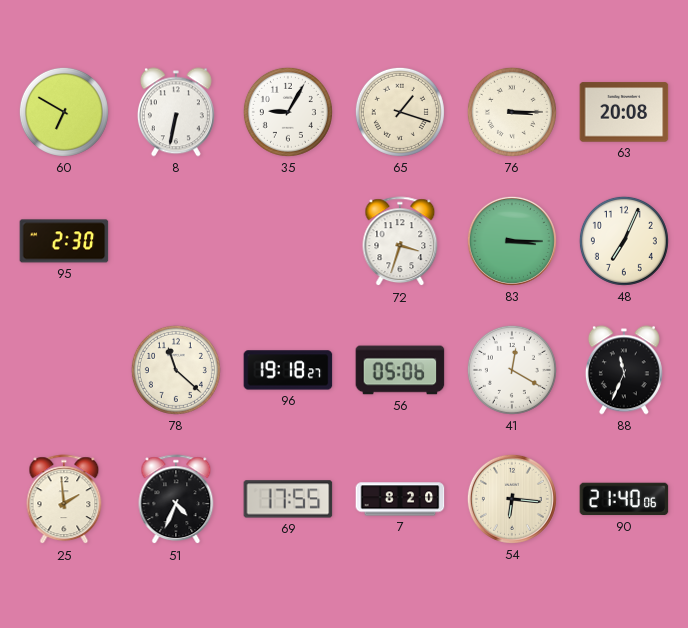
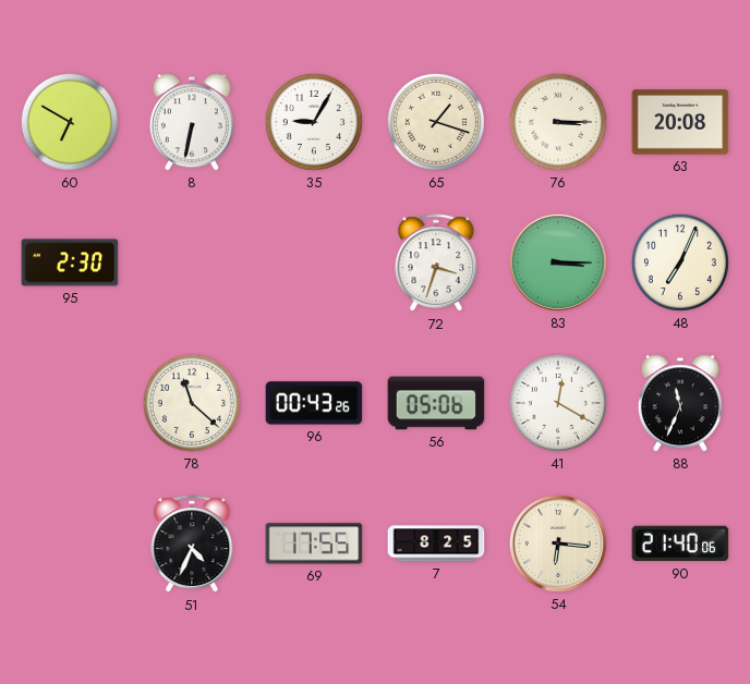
96: 19:18 -> 00:43 (314, 403)
25: 1:59 -> none (64, 500)
7: 8:20 -> 8:25 (436, 543)
